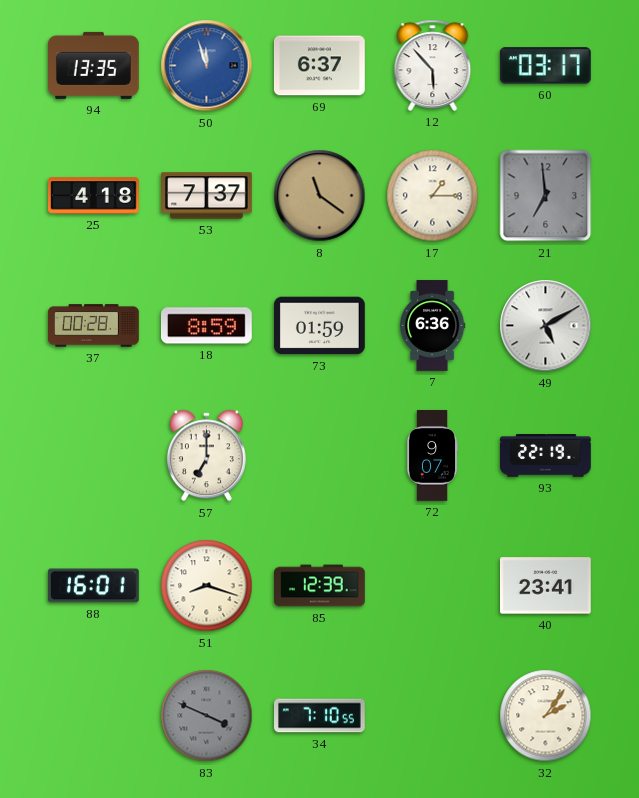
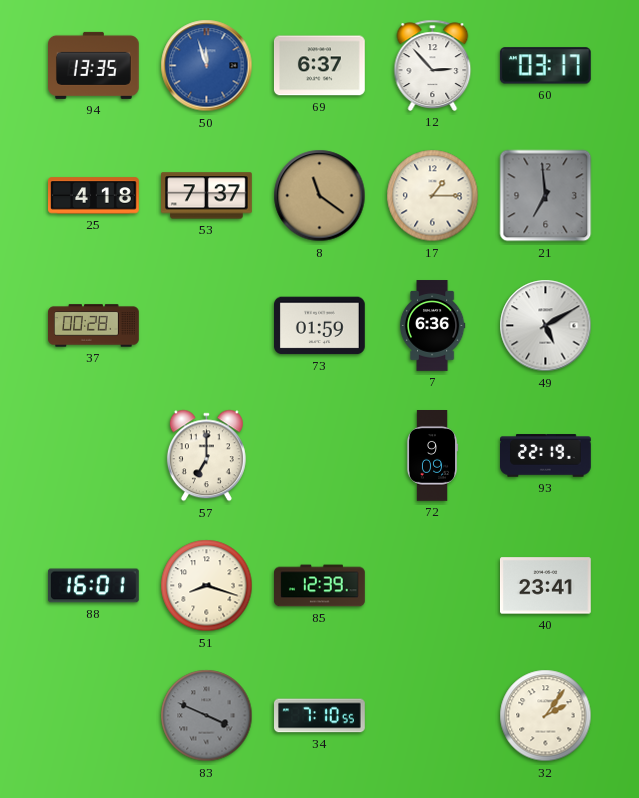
12: 5:53 -> 2:53 (433, 65)
18: 8:59 -> none (206, 326)
72: 9:07 -> 9:09 (432, 456)
